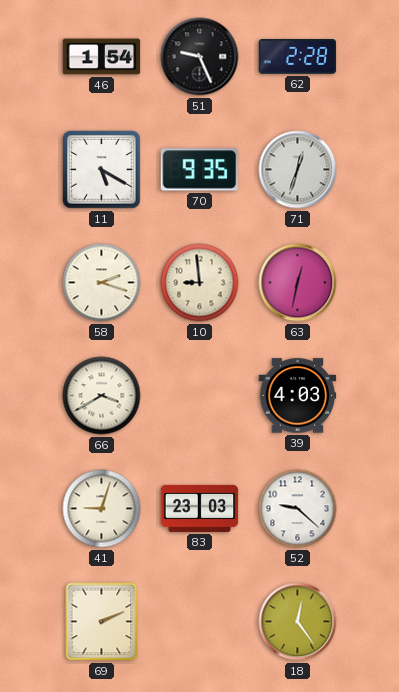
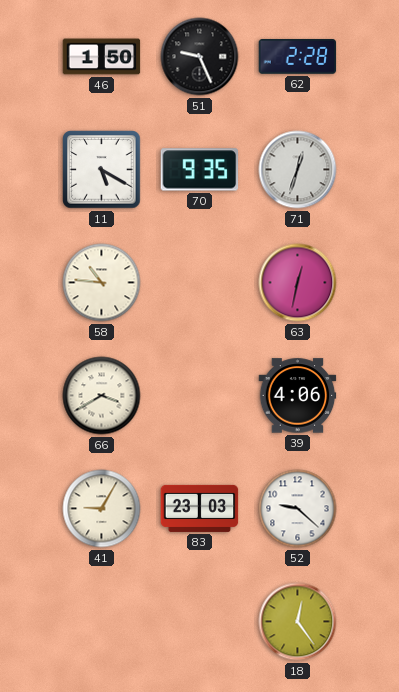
46: 1:54 -> 1:50 (102, 57)
58: 2:18 -> 10:46 (102, 283)
10: 8:59 -> none (200, 283)
39: 4:03 -> 4:06 (298, 396)
41: 9:03 -> 9:05 (102, 509)
69: 2:11 -> none (102, 622)
